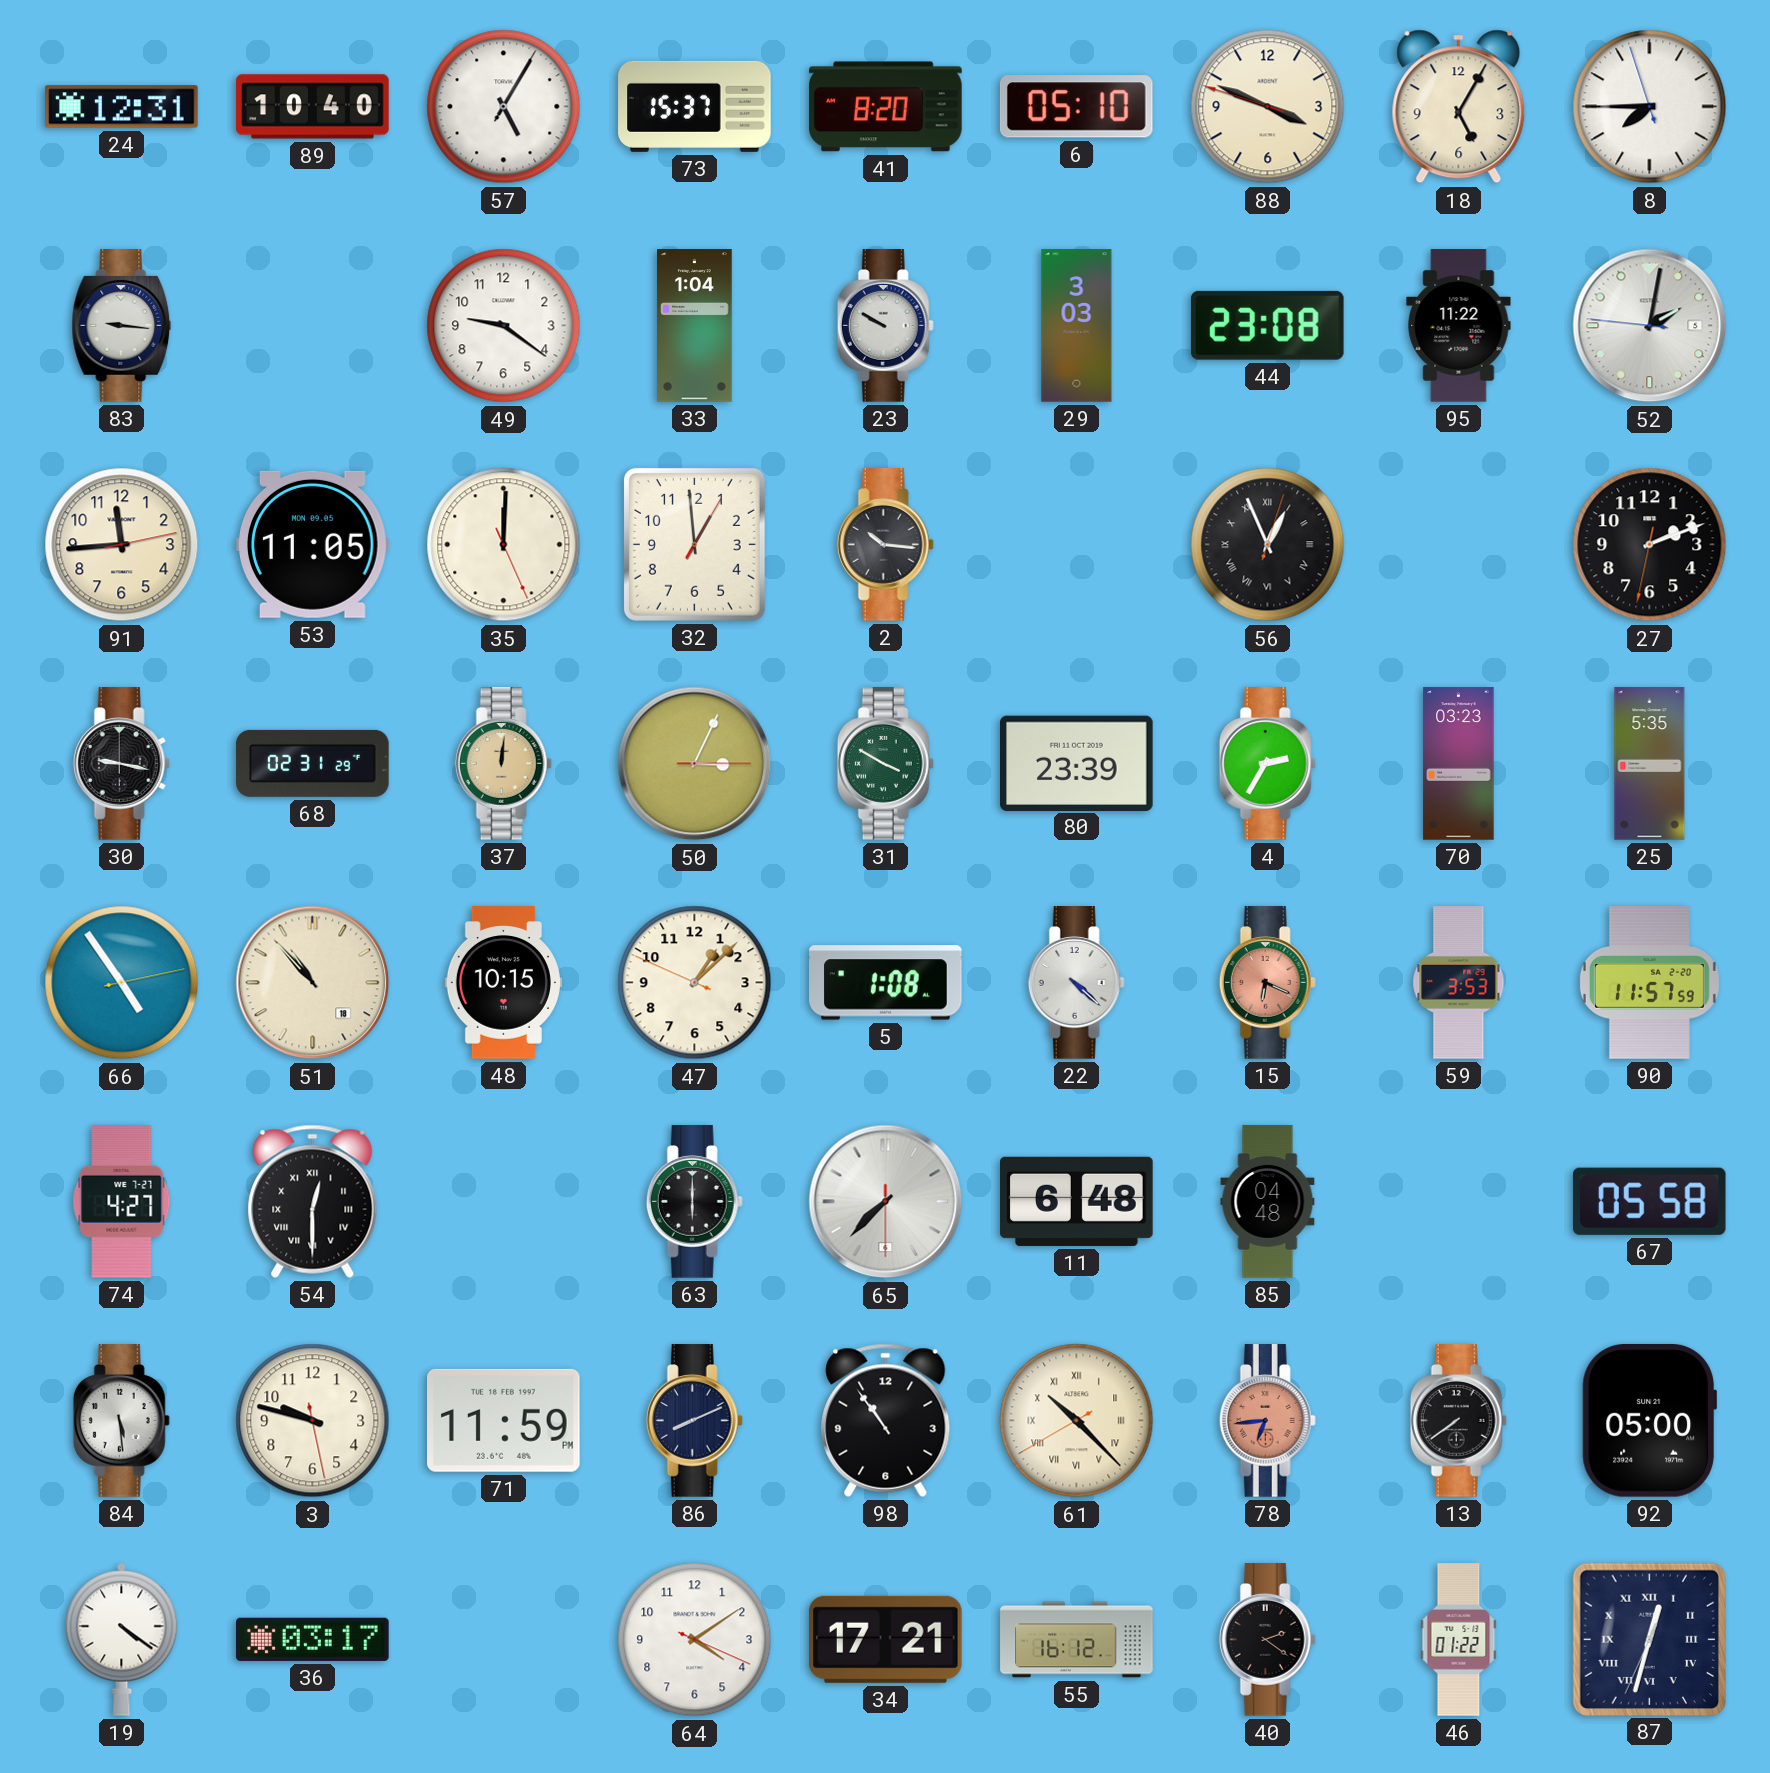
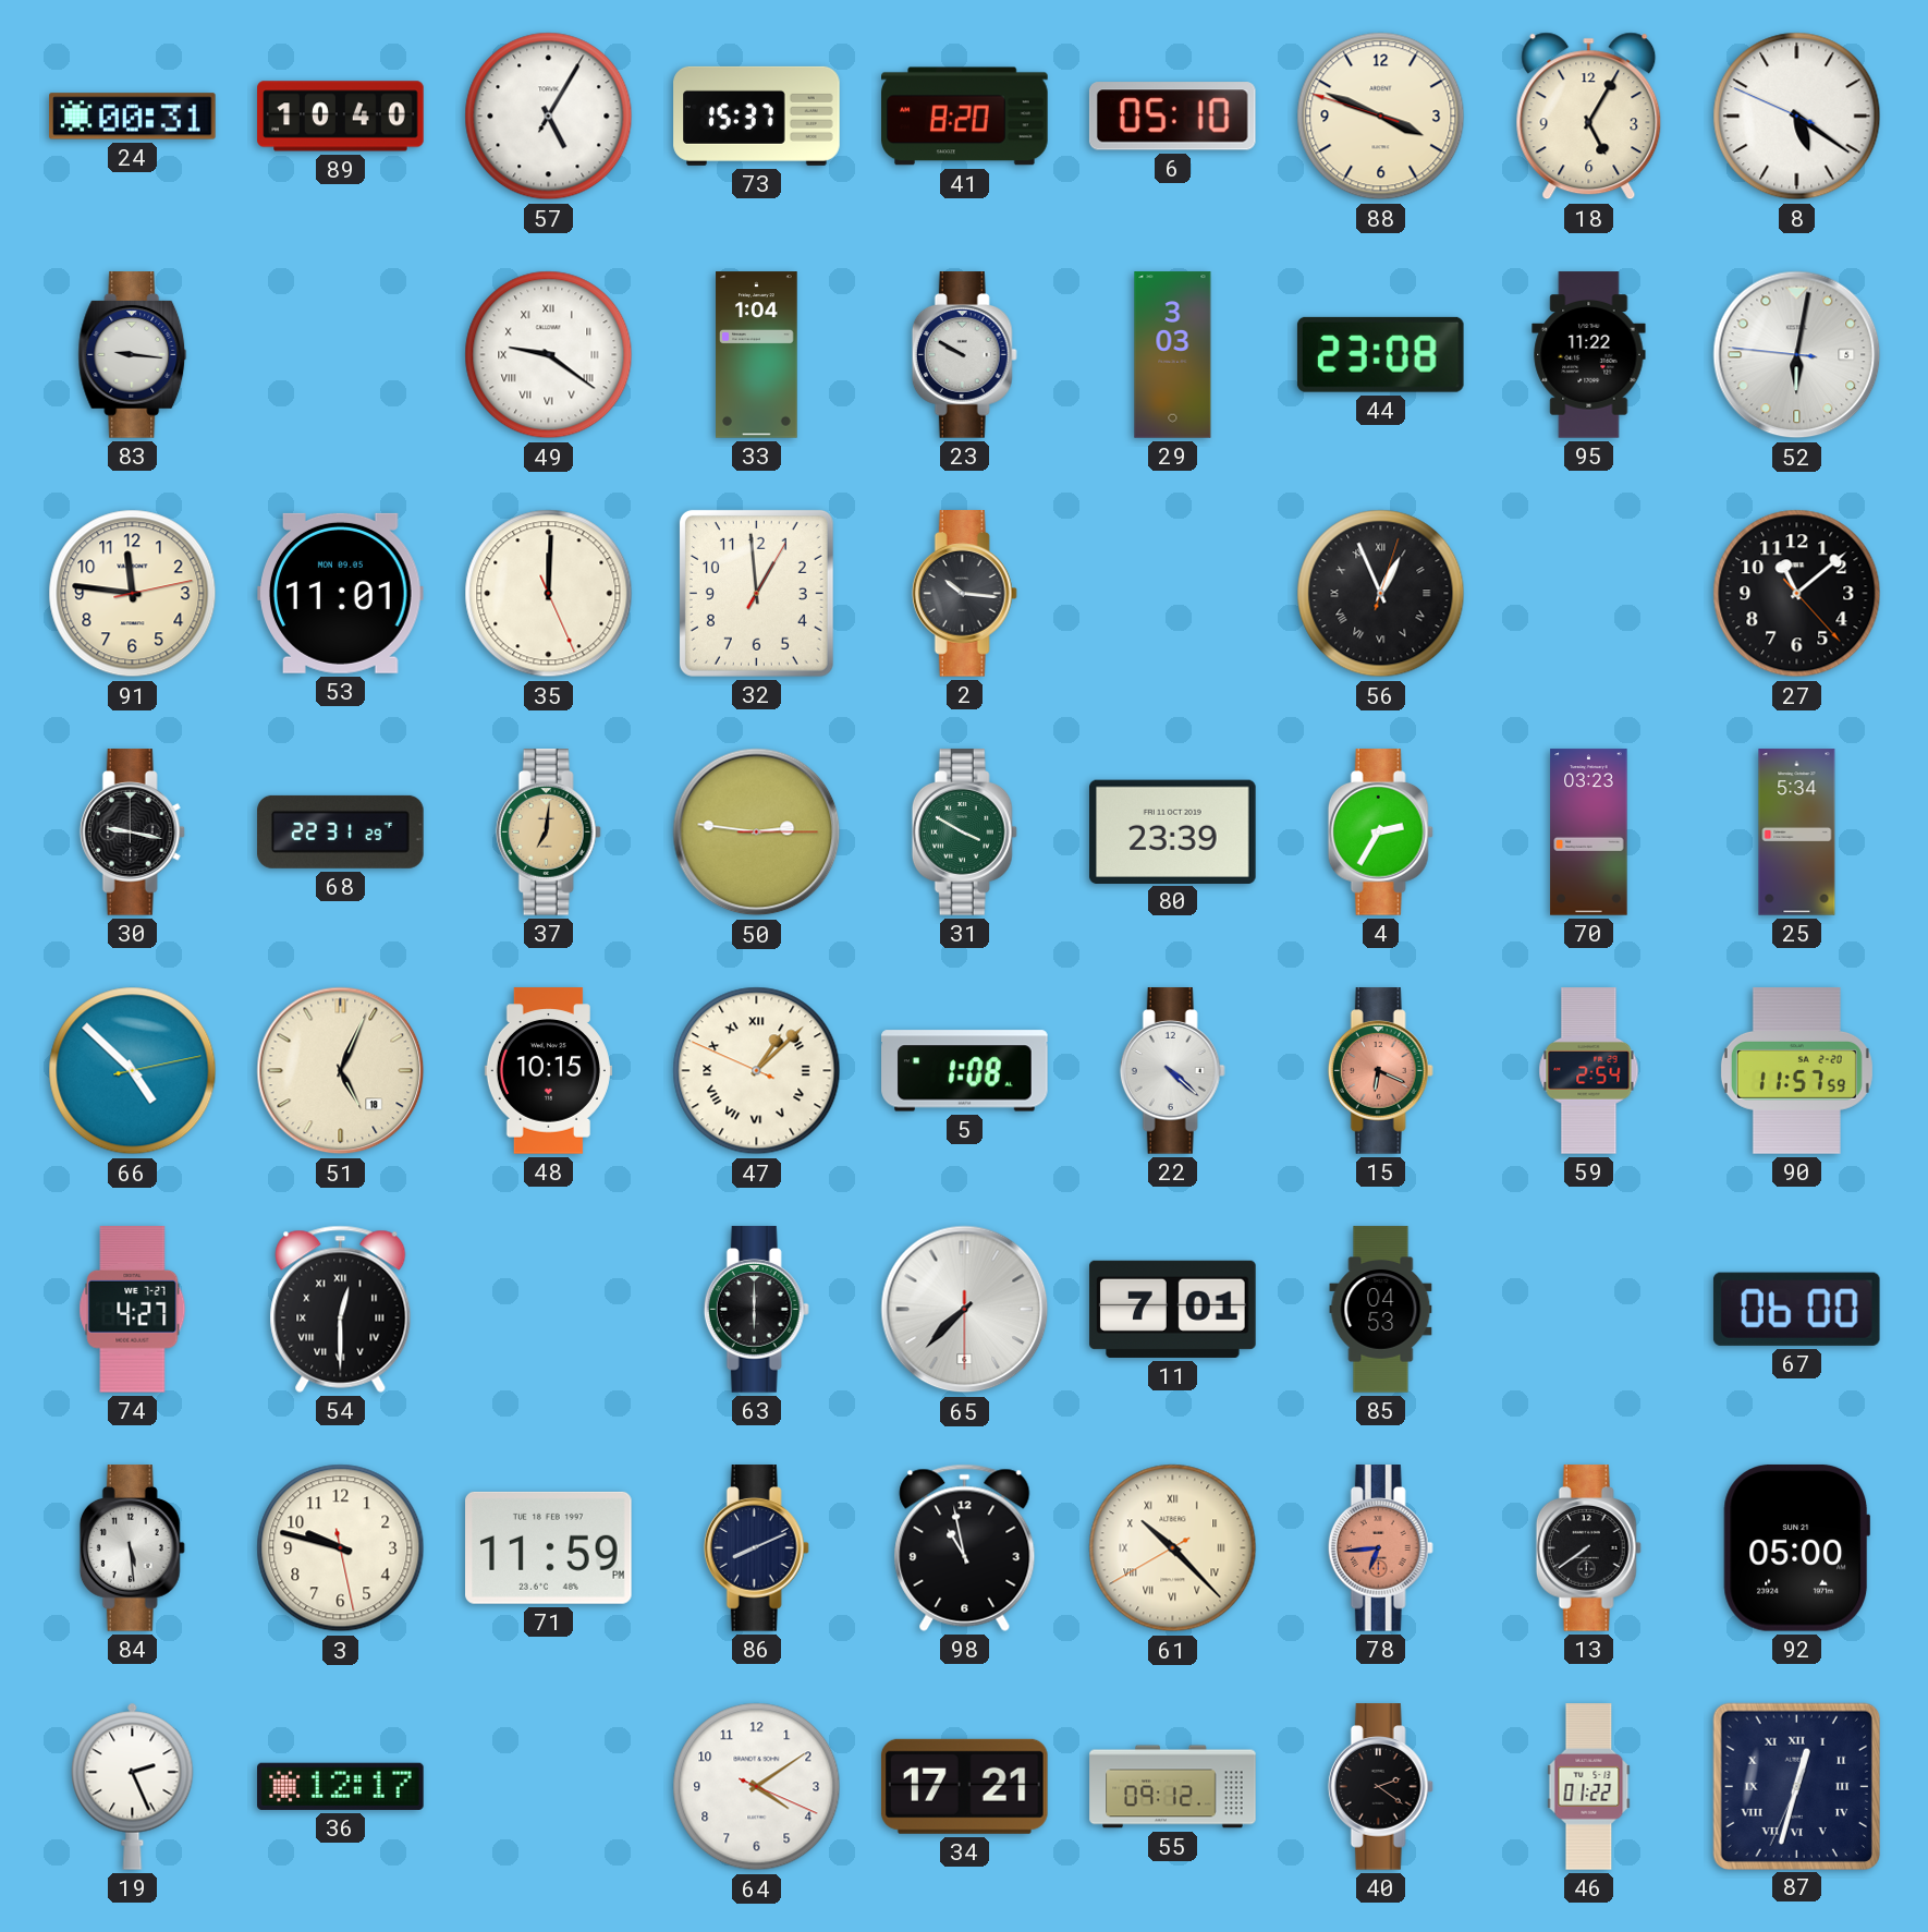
24: 12:31 -> 00:31 (133, 117)
8: 7:44 -> 5:20 (1797, 117)
49 numerals: Arabic -> Roman (549, 355)
52: 2:01 -> 6:01 (1797, 355)
91: 11:44 -> 11:46 (133, 594)
53: 11:05 -> 11:01 (341, 593)
27: 2:11 -> 11:08 (1797, 594)
68: 02:31 -> 22:31 (341, 831)
37: 12:01 -> 7:01 (548, 833)
50: 3:04 -> 2:46 (757, 833)
25: 5:35 -> 5:34 (1797, 833)
66: 4:54 -> 4:52 (133, 1071)
51: 10:53 -> 5:04 (341, 1071)
47 numerals: Arabic -> Roman (757, 1071)
59: 3:53 -> 2:54 (1589, 1071)
11: 6:48 -> 7:01 (1173, 1309)
85: 04:48 -> 04:53 (1381, 1310)
67: 05:58 -> 06:00 (1796, 1309)
98: 10:54 -> 10:58 (965, 1547)
19: 4:21 -> 2:26 (133, 1786)
36: 03:17 -> 12:17 (341, 1786)
55: 16:12 -> 09:12 (1173, 1787)
